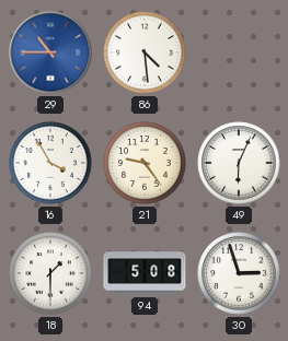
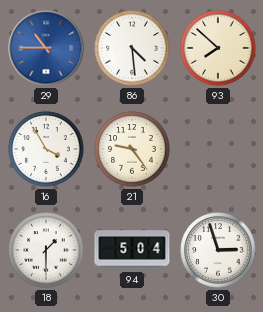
93: none -> 7:52 (218, 48)
49: 6:04 -> none (239, 163)
94: 5:08 -> 5:04 (132, 250)
